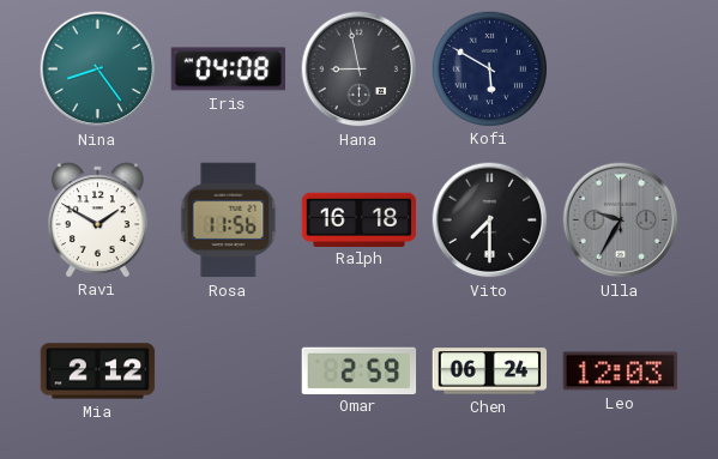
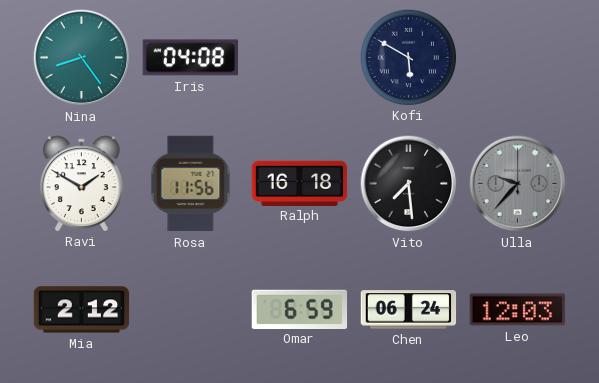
Hana: 8:58 -> none (360, 70)
Vito: 7:30 -> 7:29 (409, 184)
Ulla: 9:35 -> 9:37 (518, 184)
Omar: 2:59 -> 6:59 (300, 309)
